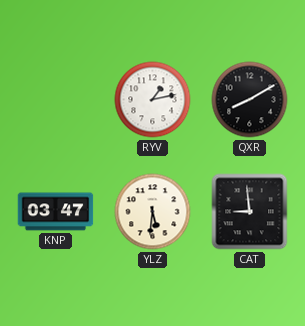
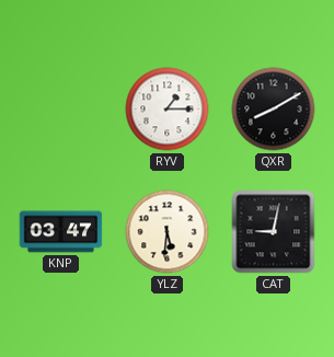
RYV: 1:13 -> 1:15 (168, 110)
CAT: 8:59 -> 9:02 (274, 232)
